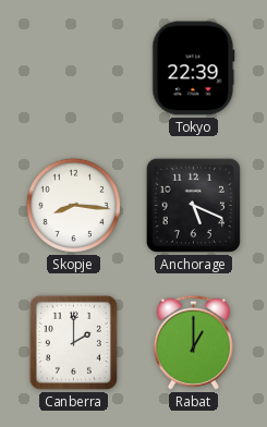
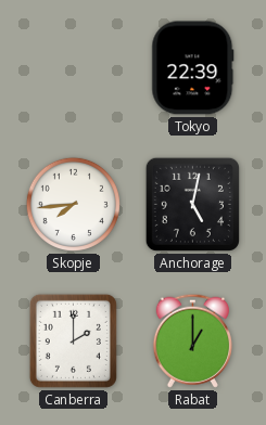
Skopje: 8:16 -> 7:44 (73, 204)
Anchorage: 5:19 -> 5:02 (192, 204)
